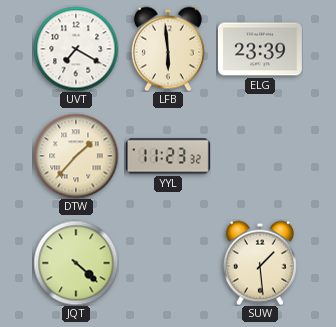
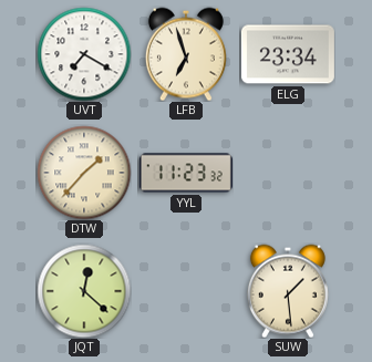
LFB: 5:59 -> 6:57 (186, 54)
ELG: 23:39 -> 23:34 (288, 54)
JQT: 4:22 -> 12:22 (84, 291)
